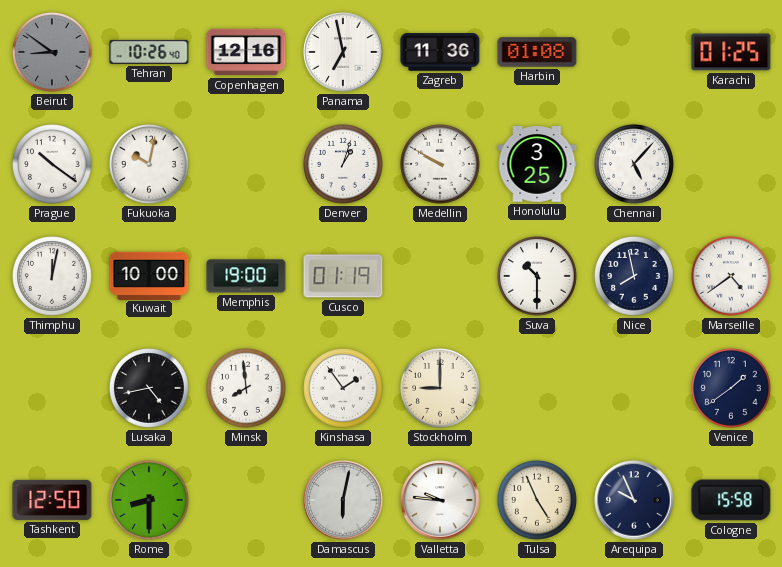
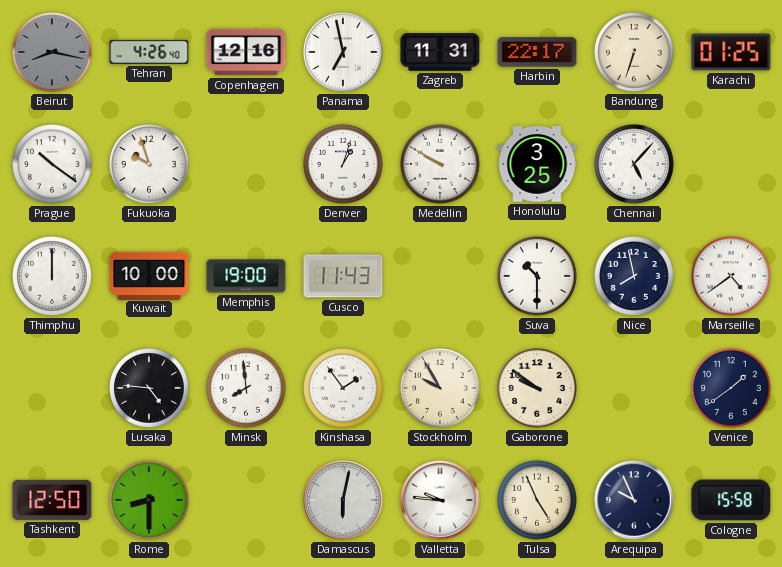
Beirut: 8:51 -> 8:17 (53, 53)
Tehran: 10:26 -> 4:26 (149, 52)
Zagreb: 11:36 -> 11:31 (440, 52)
Harbin: 01:08 -> 22:17 (537, 52)
Bandung: none -> 6:33 (635, 53)
Fukuoka: 10:02 -> 9:57 (150, 165)
Thimphu: 12:02 -> 12:00 (53, 277)
Cusco: 01:19 -> 11:43 (343, 276)
Lusaka: 4:43 -> 4:46 (150, 389)
Stockholm: 9:00 -> 9:55 (441, 389)
Gaborone: none -> 9:51 (538, 389)
